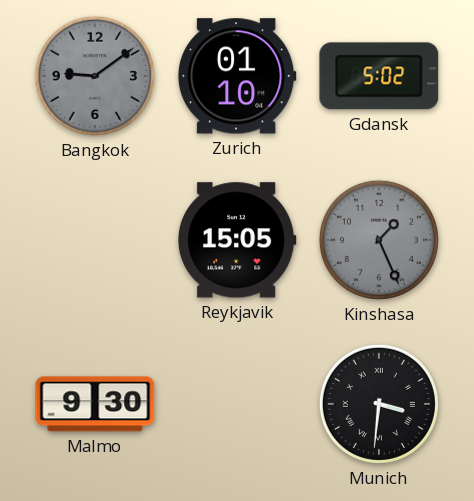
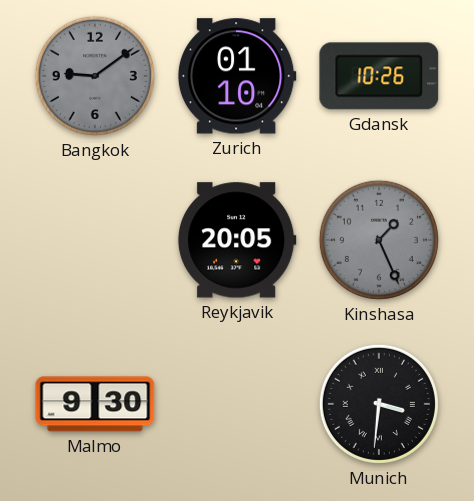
Gdansk: 5:02 -> 10:26 (379, 76)
Reykjavik: 15:05 -> 20:05 (237, 240)
